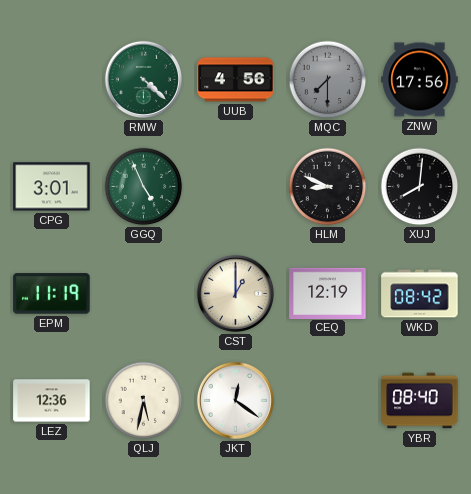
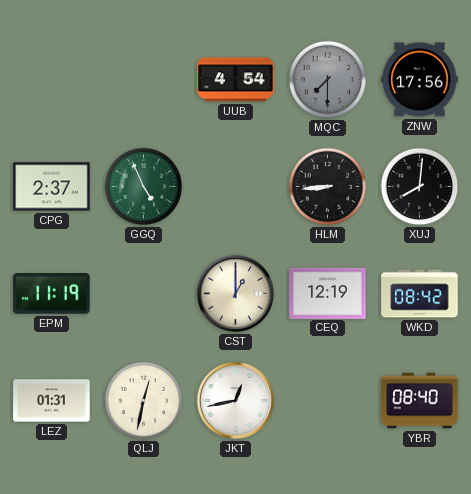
RMW: 4:22 -> none (143, 79)
UUB: 4:56 -> 4:54 (236, 80)
CPG: 3:01 -> 2:37 (52, 187)
HLM: 8:49 -> 8:44 (328, 187)
LEZ: 12:36 -> 01:31 (52, 401)
QLJ: 5:32 -> 12:32 (144, 401)
JKT: 12:21 -> 12:43 (235, 400)
